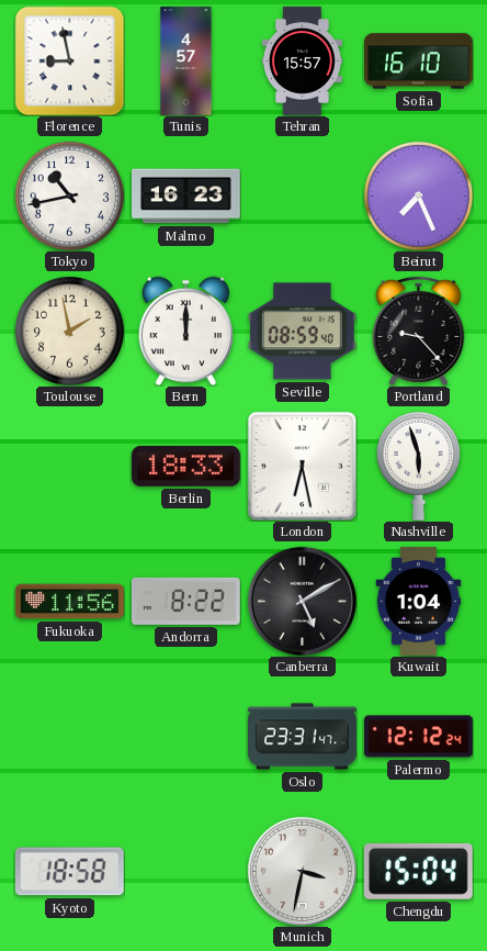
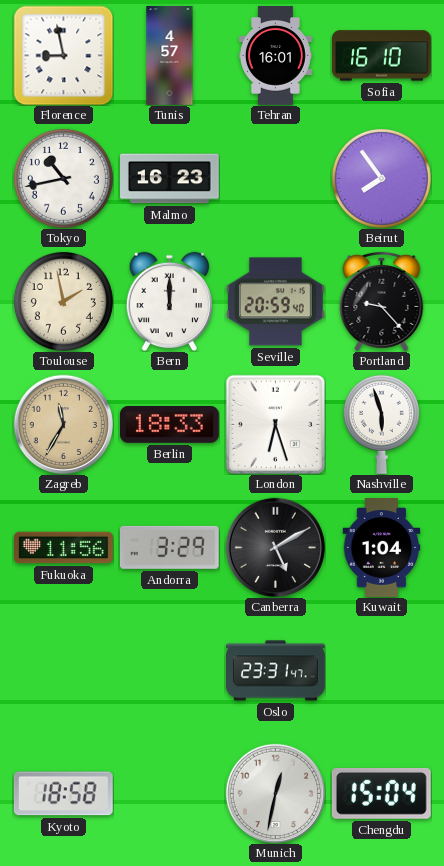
Tehran: 15:57 -> 16:01 (275, 56)
Beirut: 7:26 -> 7:54 (381, 178)
Seville: 08:59 -> 20:59 (275, 302)
Zagreb: none -> 11:35 (63, 424)
London: 6:28 -> 6:27 (275, 424)
Andorra: 8:22 -> 3:29 (169, 547)
Palermo: 12:12 -> none (418, 737)
Munich: 3:32 -> 12:32 (275, 793)
